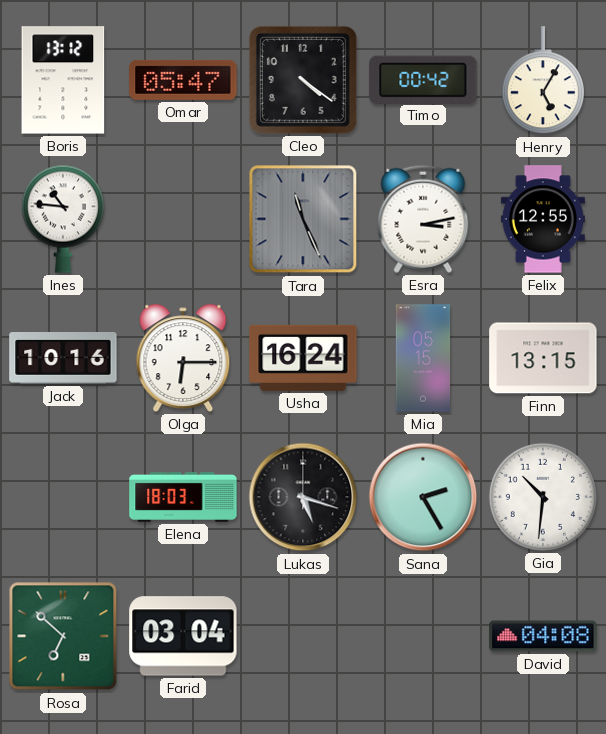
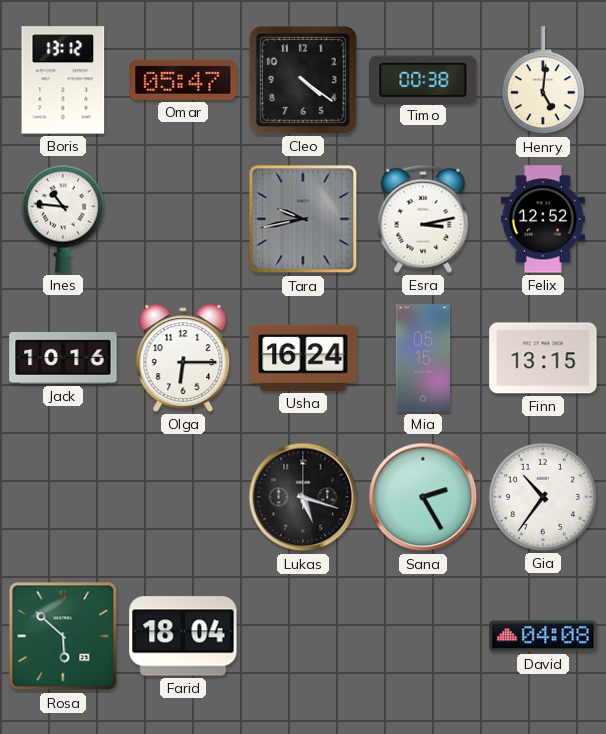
Timo: 00:42 -> 00:38 (423, 79)
Henry: 5:05 -> 5:01 (543, 81)
Tara: 11:26 -> 9:43 (303, 219)
Felix: 12:55 -> 12:52 (543, 219)
Elena: 18:03 -> none (183, 497)
Gia: 10:31 -> 10:36 (543, 497)
Rosa: 6:52 -> 5:52 (63, 636)
Farid: 03:04 -> 18:04 (183, 636)
